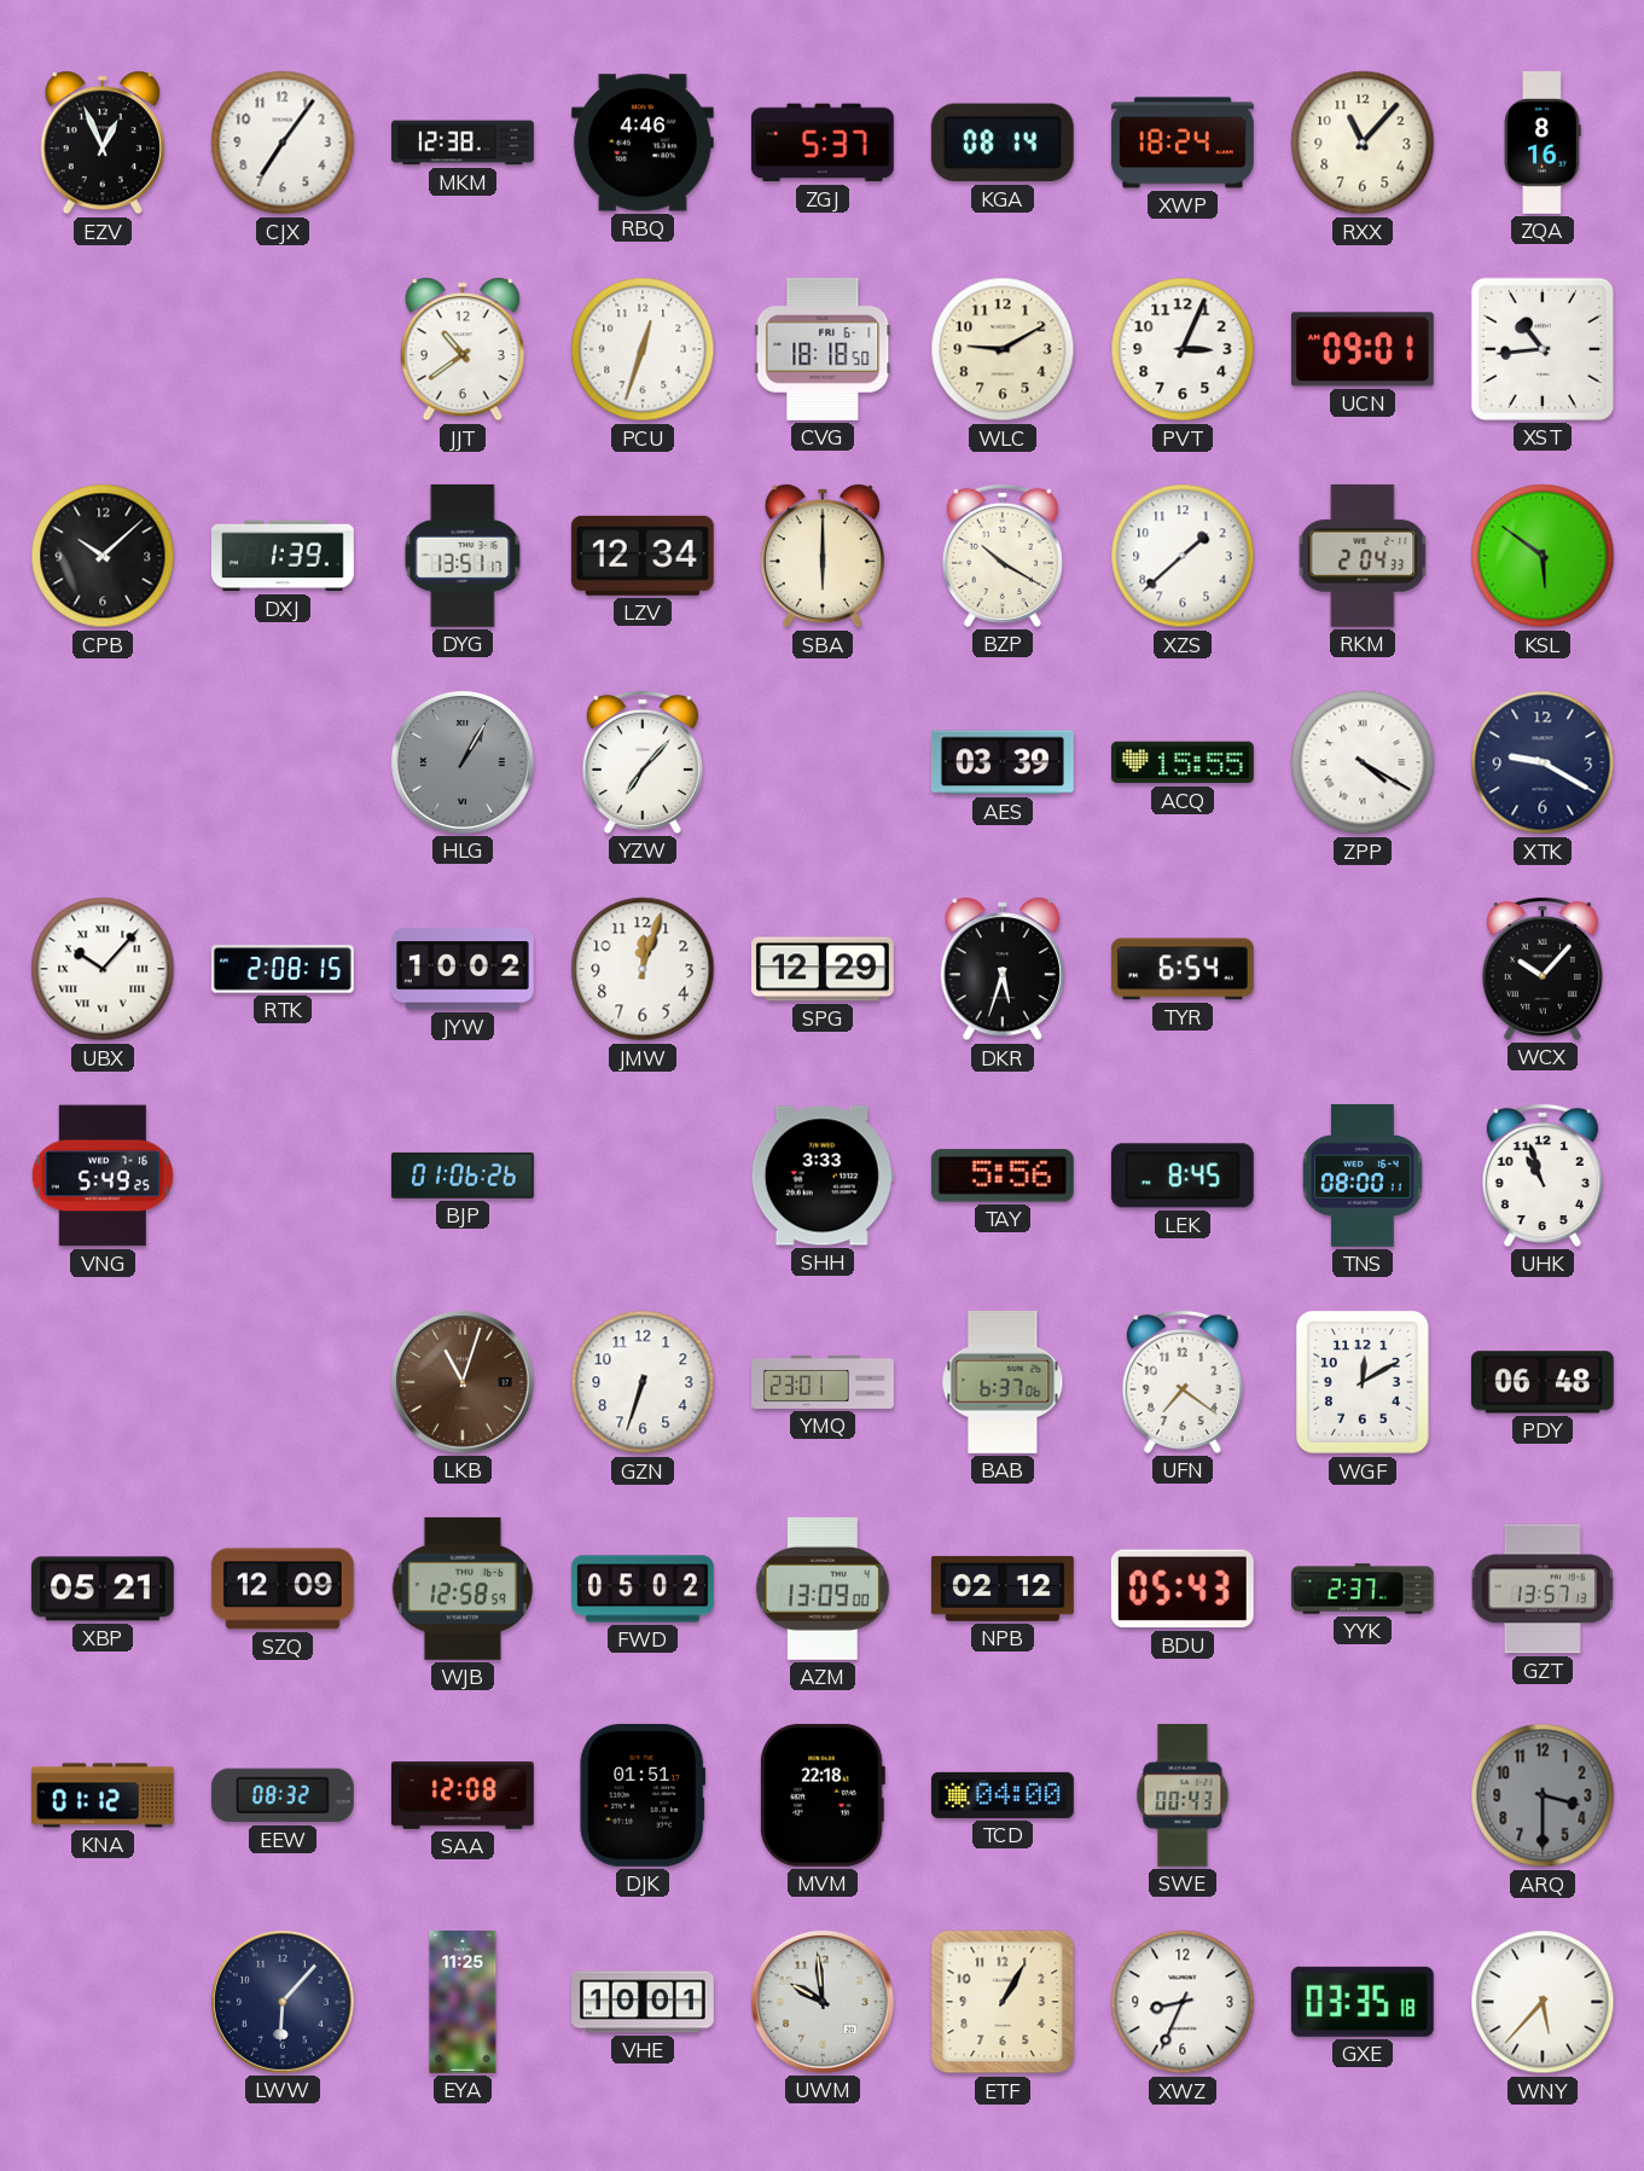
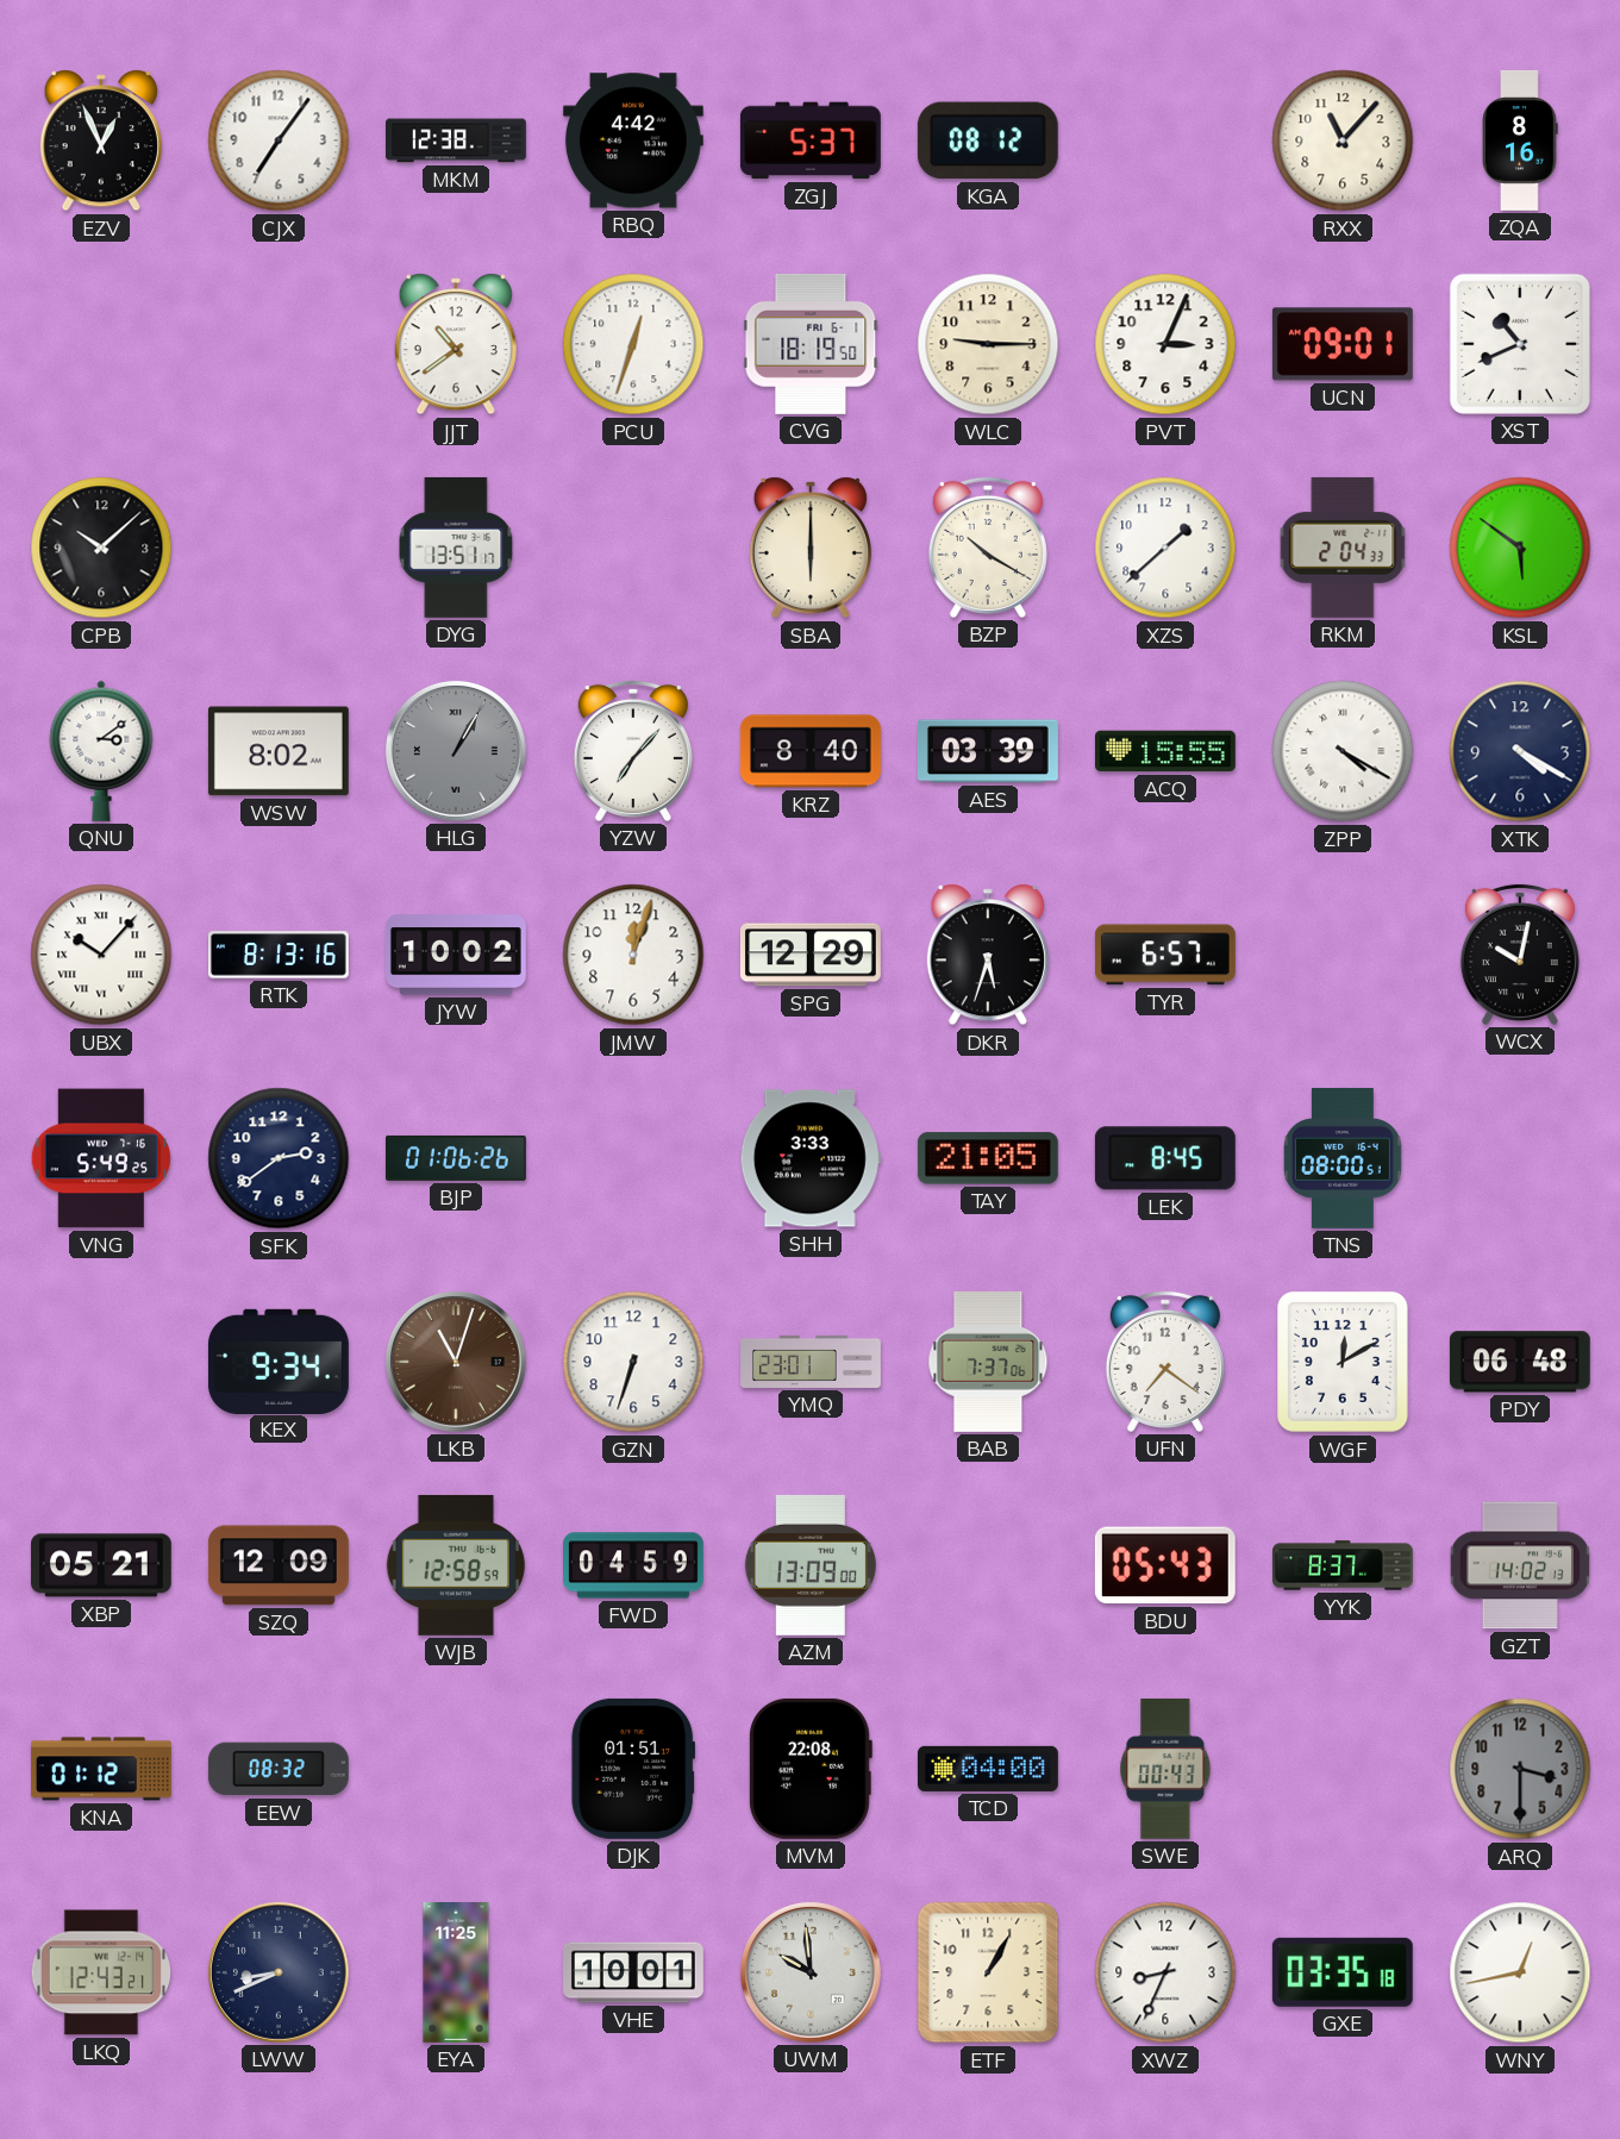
RBQ: 4:46 -> 4:42 (633, 140)
KGA: 08:14 -> 08:12 (988, 140)
XWP: 18:24 -> none (1183, 143)
CVG: 18:18 -> 18:19 (811, 344)
WLC: 9:10 -> 9:15 (988, 344)
XST: 10:44 -> 10:41 (1520, 344)
DXJ: 1:39 -> none (283, 556)
LZV: 12:34 -> none (643, 556)
QNU: none -> 3:09 (101, 751)
WSW: none -> 8:02 (279, 751)
KRZ: none -> 8:40 (811, 751)
XTK: 9:20 -> 4:20 (1520, 751)
RTK: 2:08 -> 8:13 (279, 955)
TYR: 6:54 -> 6:57 (1165, 955)
WCX: 10:07 -> 10:02 (1520, 955)
SFK: none -> 2:39 (279, 1158)
TAY: 5:56 -> 21:05 (988, 1158)
TNS: 08:00:11 -> 08:00:51 (1343, 1158)
UHK: 10:57 -> none (1543, 1176)
KEX: none -> 9:34 (279, 1361)
BAB: 6:37 -> 7:37 (988, 1362)
FWD: 05:02 -> 04:59 (634, 1565)
NPB: 02:12 -> none (1003, 1589)
YYK: 2:37 -> 8:37 (1344, 1565)
GZT: 13:57 -> 14:02 (1520, 1565)
SAA: 12:08 -> none (463, 1795)
MVM: 22:18 -> 22:08 (811, 1769)
LKQ: none -> 12:43 (100, 1972)
LWW: 6:07 -> 8:41 (279, 1972)
WNY: 5:37 -> 12:43 (1520, 1972)
